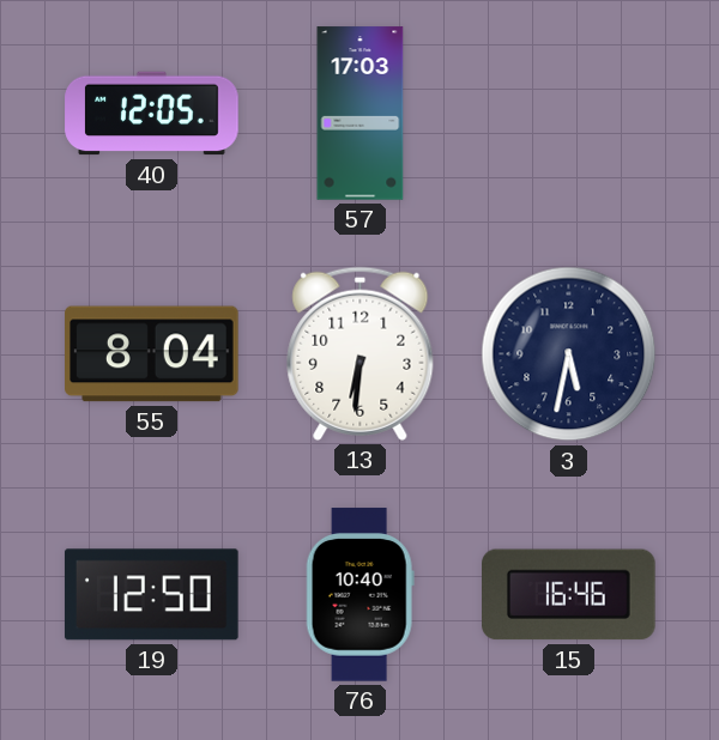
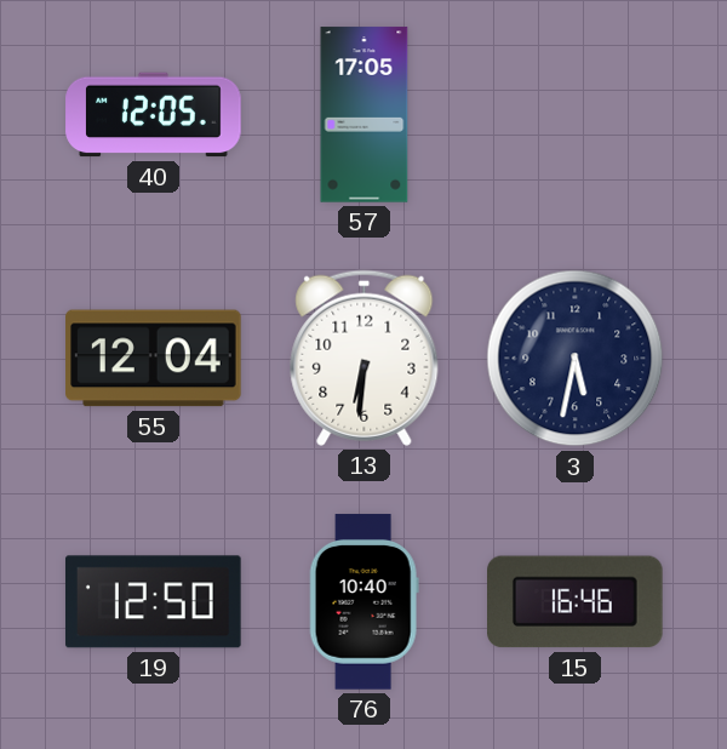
57: 17:03 -> 17:05 (365, 115)
55: 8:04 -> 12:04 (154, 359)
